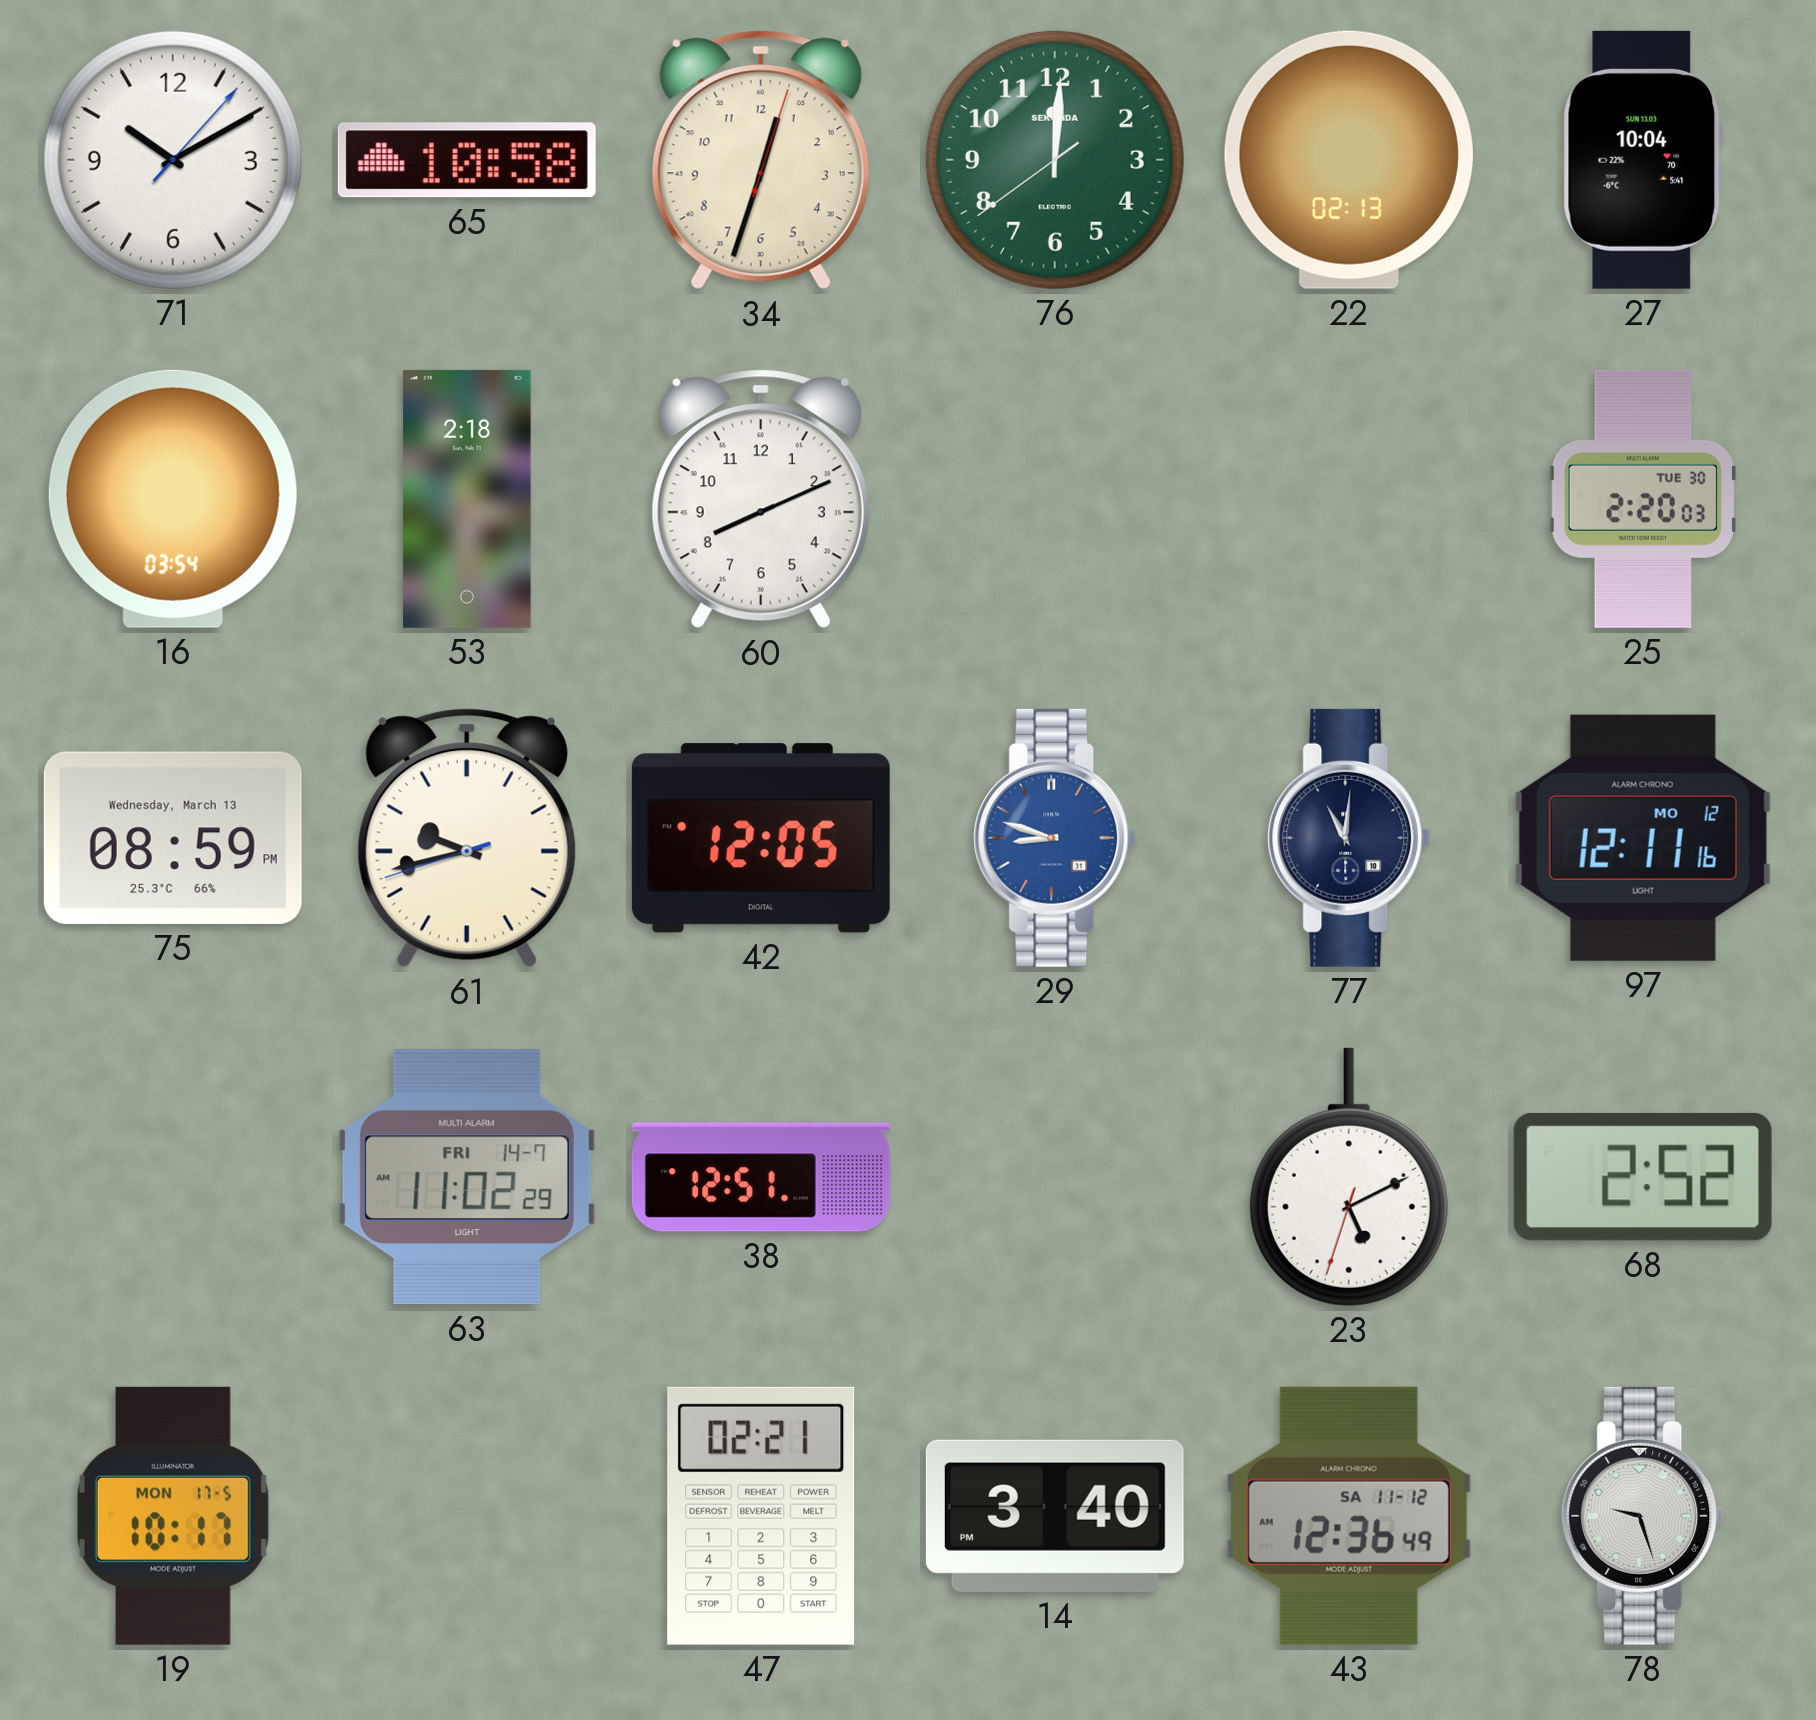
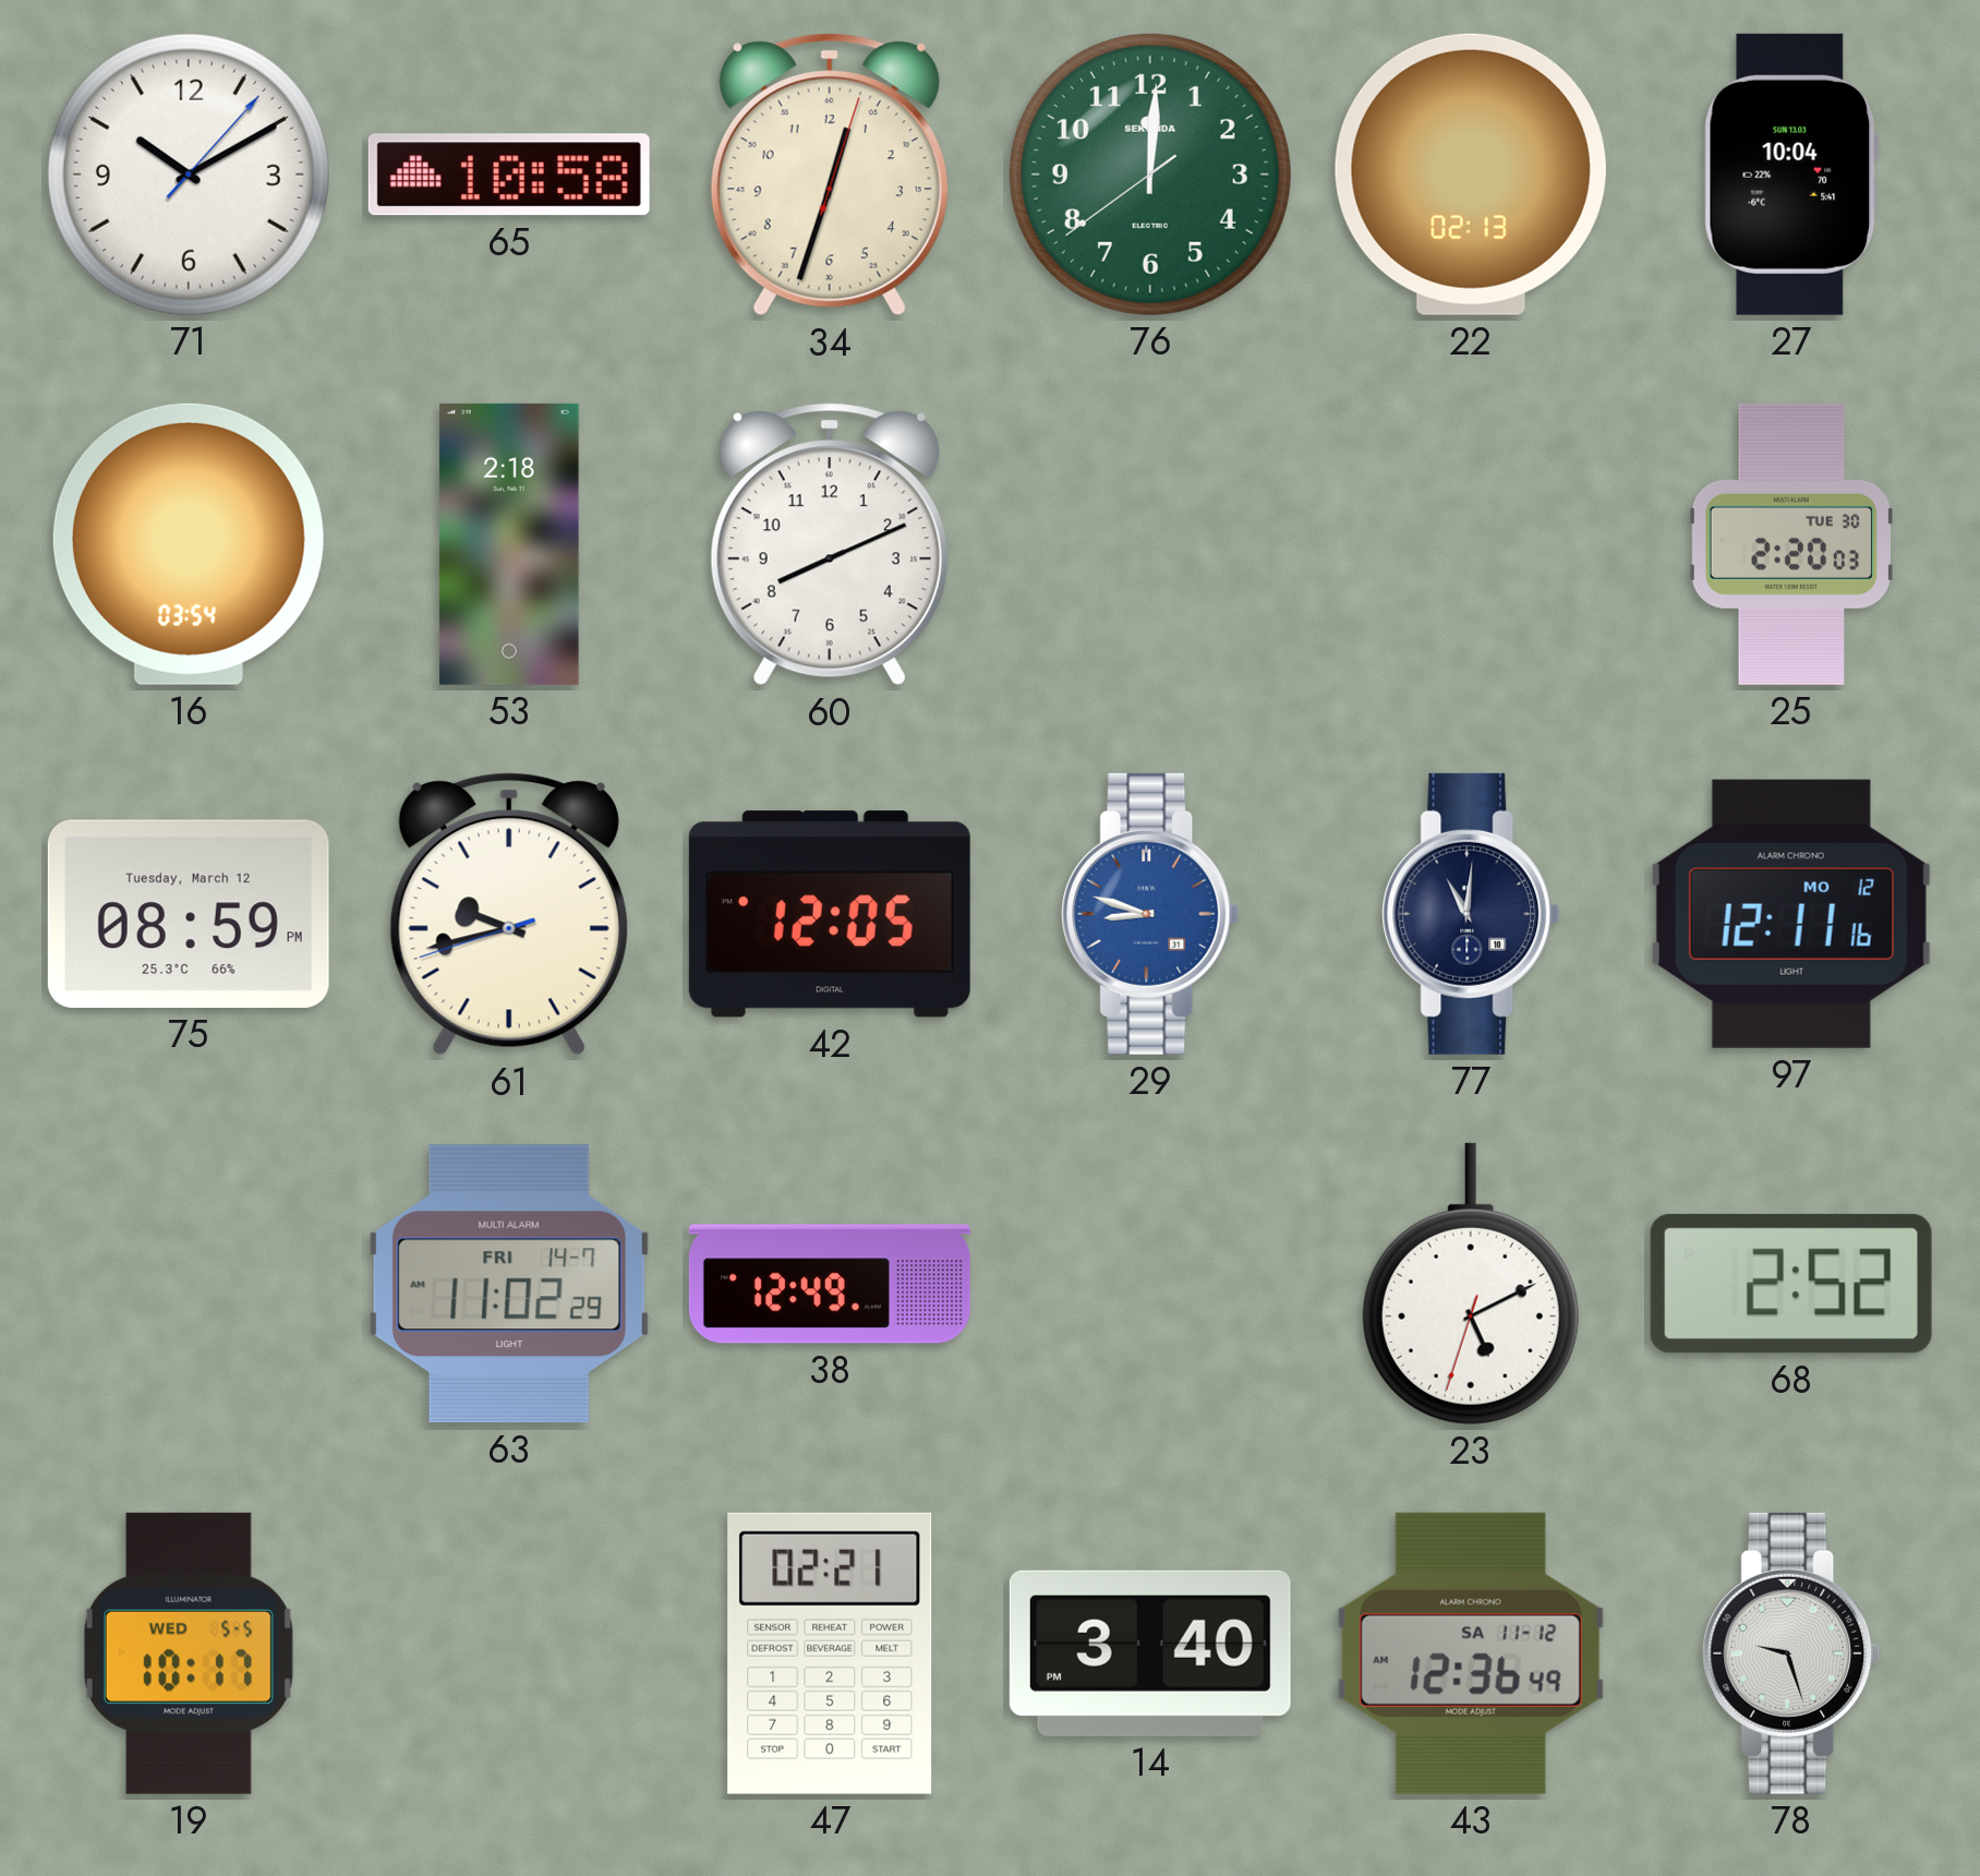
75 date: Wednesday, March 13 -> Tuesday, March 12 (189, 914)
38: 12:51 -> 12:49 (830, 1284)
19 date: MON 17-5 -> WED 5-5 (189, 1653)
